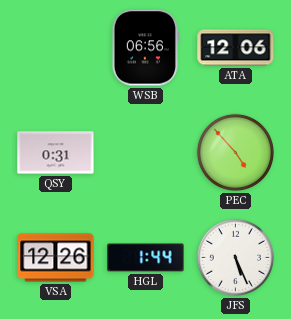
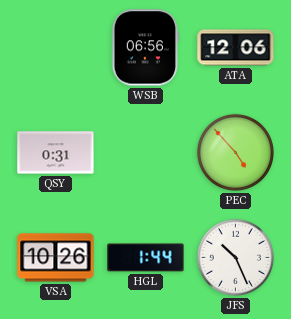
VSA: 12:26 -> 10:26 (56, 258)
JFS: 5:26 -> 10:26 (235, 257)
